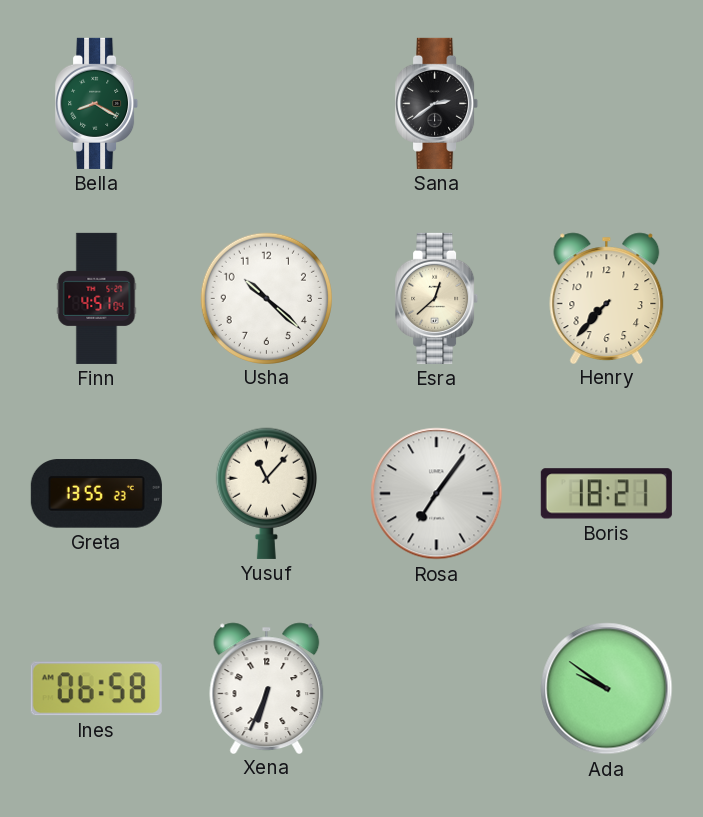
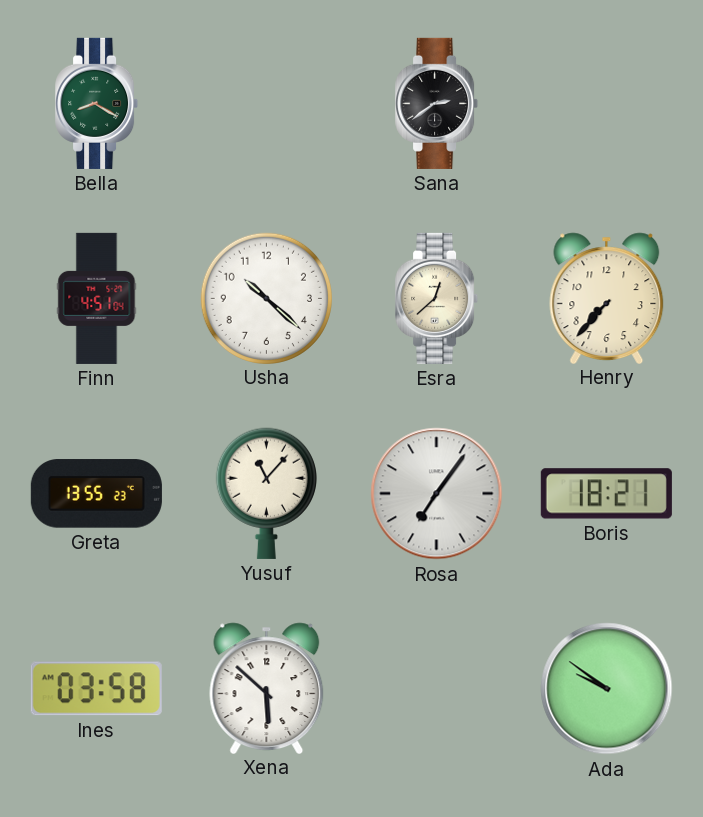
Ines: 06:58 -> 03:58 (96, 689)
Xena: 6:34 -> 5:52 (267, 688)
